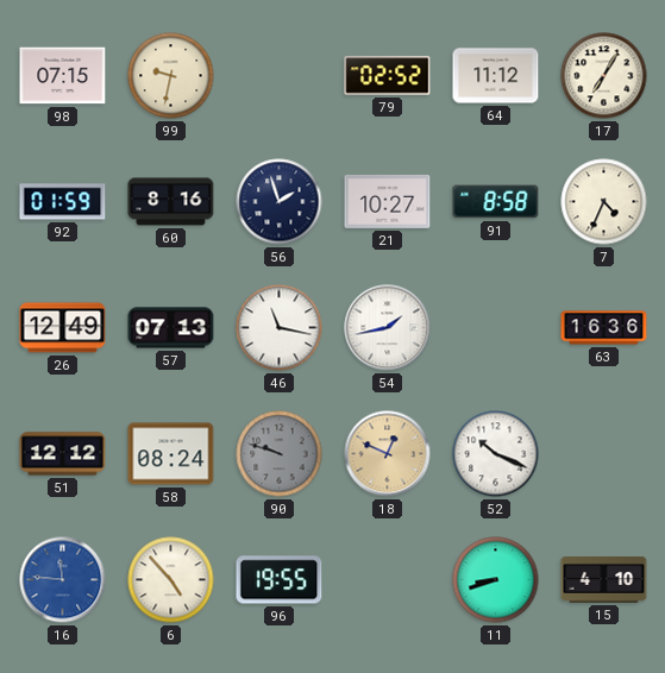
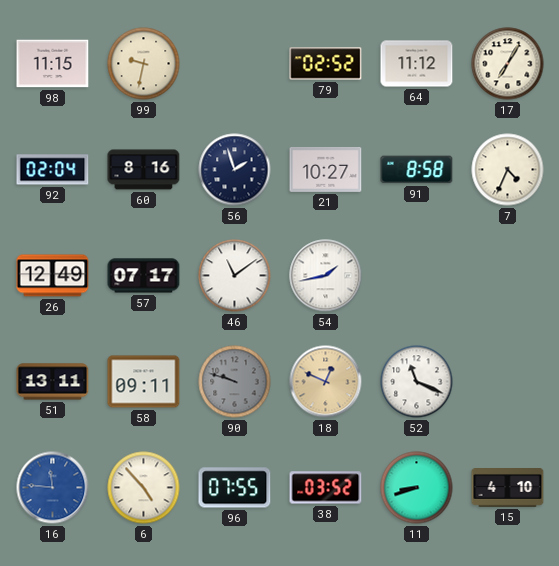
98: 07:15 -> 11:15 (53, 64)
92: 01:59 -> 02:04 (53, 170)
57: 07:13 -> 07:17 (144, 276)
46: 11:17 -> 11:09 (235, 276)
63: 16:36 -> none (604, 328)
51: 12:12 -> 13:11 (53, 382)
58: 08:24 -> 09:11 (144, 382)
52: 10:19 -> 11:19 (417, 382)
96: 19:55 -> 07:55 (235, 488)
38: none -> 03:52 (326, 488)
